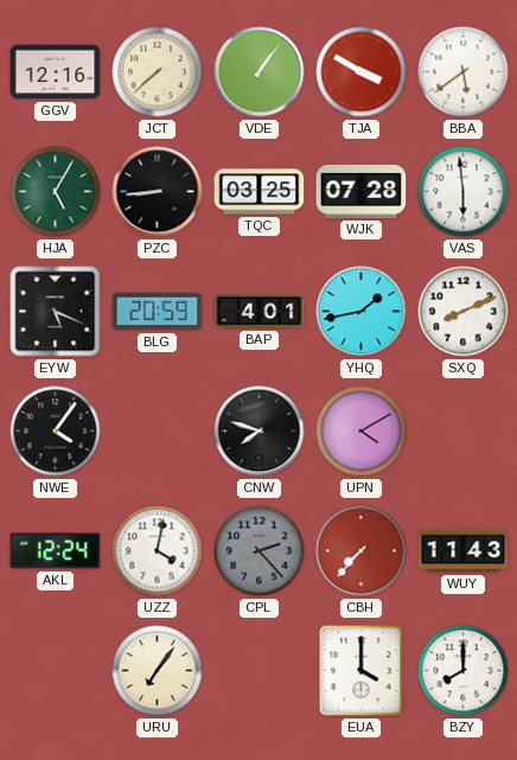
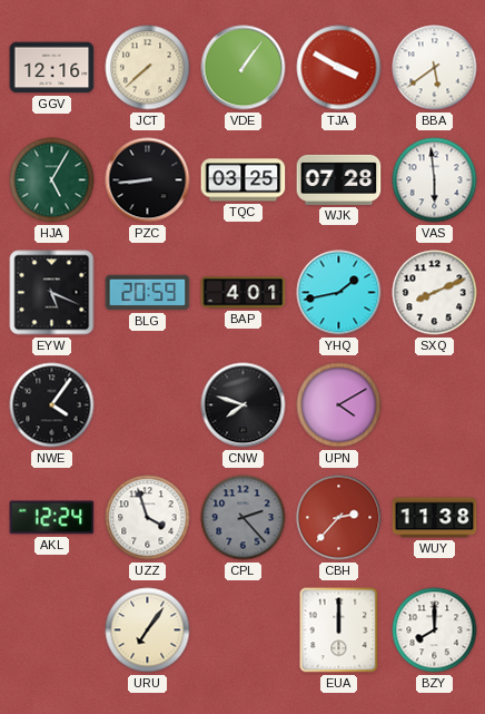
UZZ: 4:02 -> 3:57 (148, 518)
CBH: 7:37 -> 2:37 (339, 518)
WUY: 11:43 -> 11:38 (435, 518)
EUA: 4:00 -> 12:00 (339, 630)
